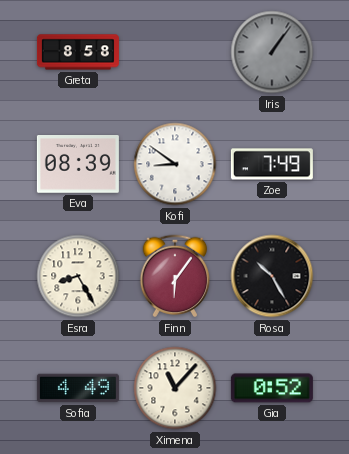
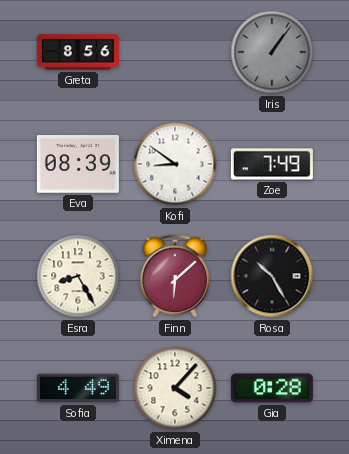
Greta: 8:58 -> 8:56 (78, 52)
Finn: 6:06 -> 6:08 (175, 276)
Ximena: 11:07 -> 4:07 (175, 388)
Gia: 0:52 -> 0:28 (272, 388)
